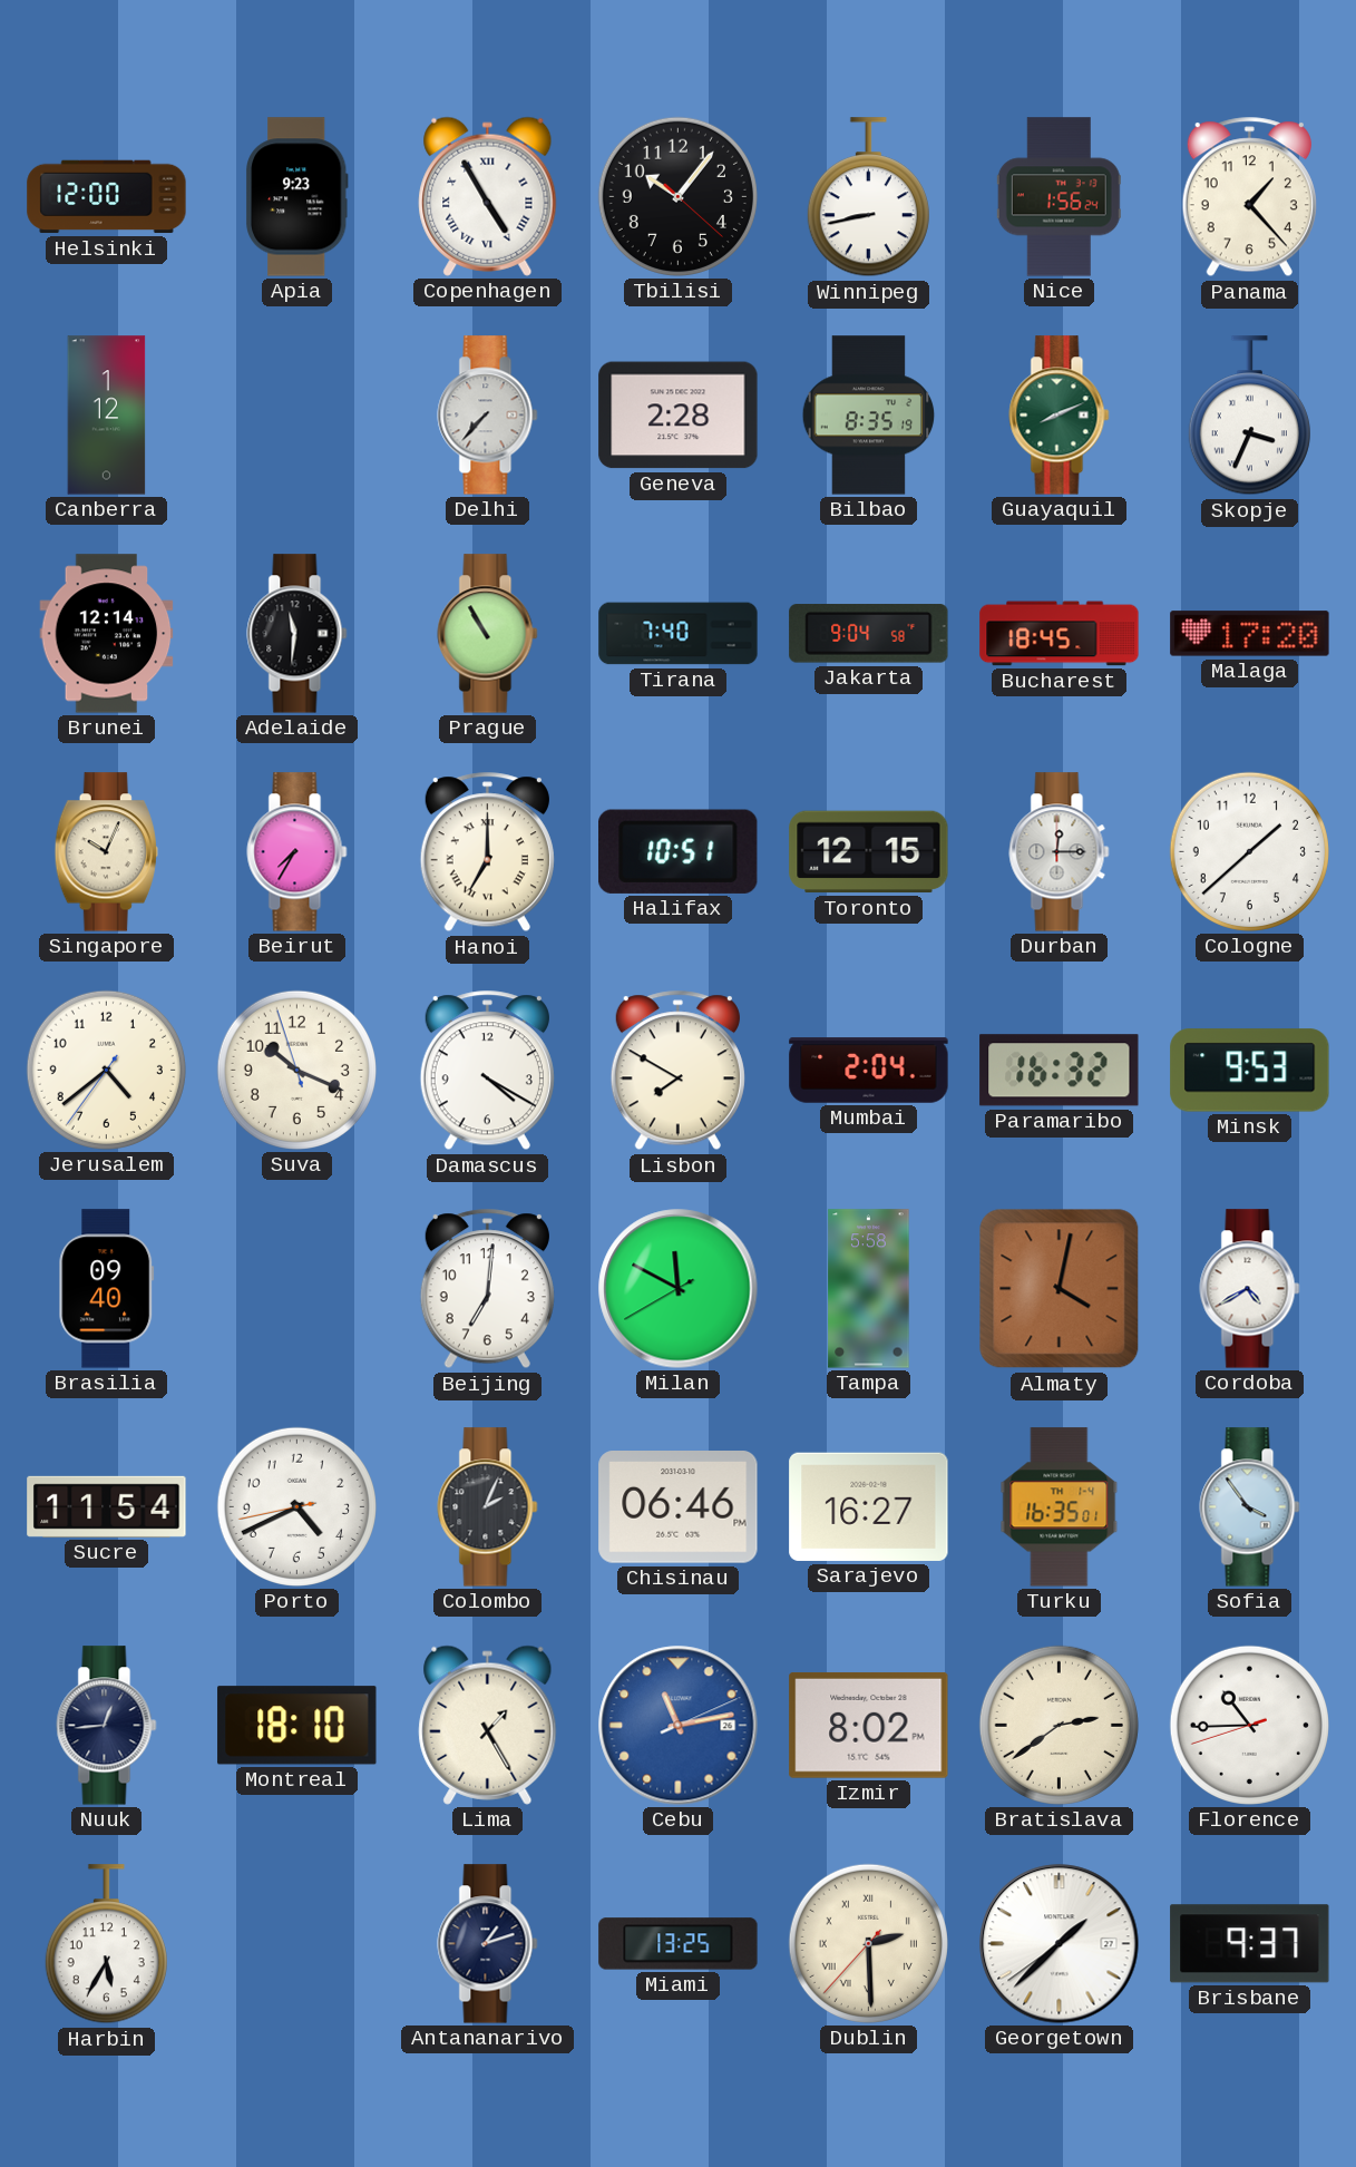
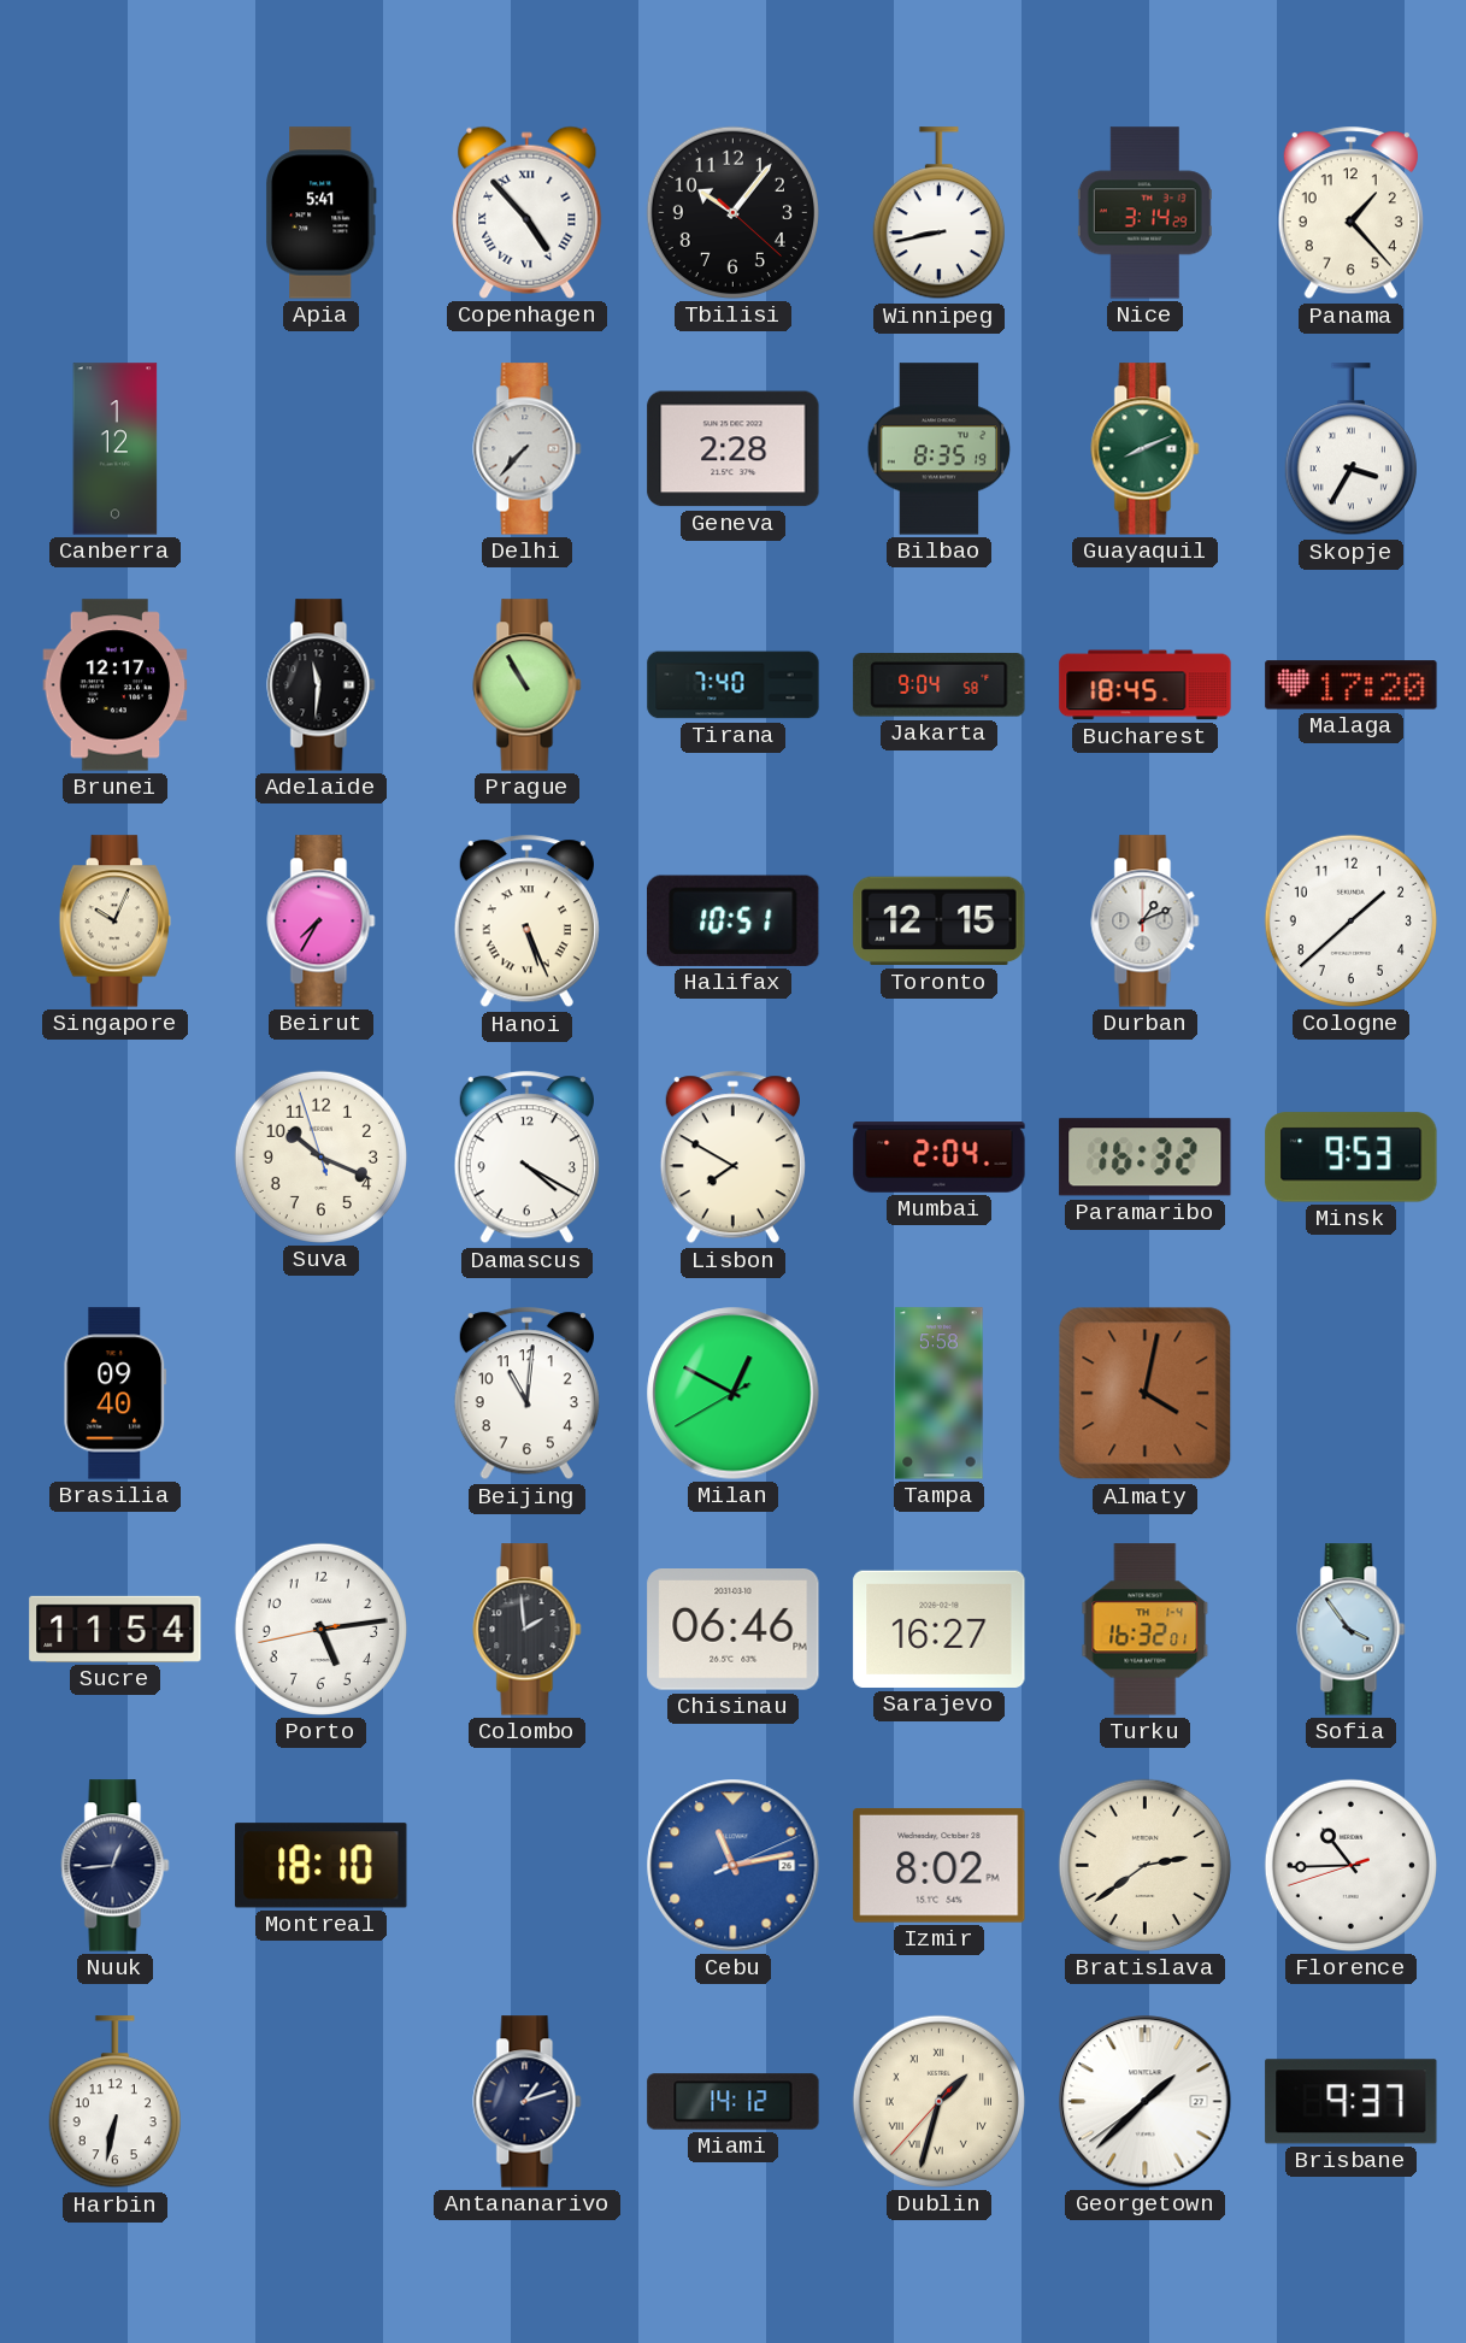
Helsinki: 12:00 -> none (107, 197)
Apia: 9:23 -> 5:41 (322, 213)
Copenhagen: 4:55 -> 4:53 (528, 212)
Nice: 1:56 -> 3:14 (1144, 213)
Skopje: 3:34 -> 3:35 (1350, 449)
Brunei: 12:14 -> 12:17 (116, 685)
Hanoi: 7:00 -> 5:26 (526, 922)
Durban: 12:15 -> 1:11 (1146, 922)
Jerusalem: 4:38 -> none (106, 1070)
Beijing: 7:01 -> 11:01 (526, 1394)
Milan: 11:49 -> 12:49 (734, 1394)
Cordoba: 4:40 -> none (1250, 1289)
Porto: 4:40 -> 5:13 (320, 1629)
Colombo: 2:04 -> 1:59 (528, 1630)
Turku: 16:35 -> 16:32 (1146, 1630)
Lima: 1:25 -> none (488, 1725)
Harbin: 5:35 -> 6:32 (114, 2102)
Miami: 13:25 -> 14:12 (734, 2102)
Dublin: 2:29 -> 1:32 (938, 2101)
